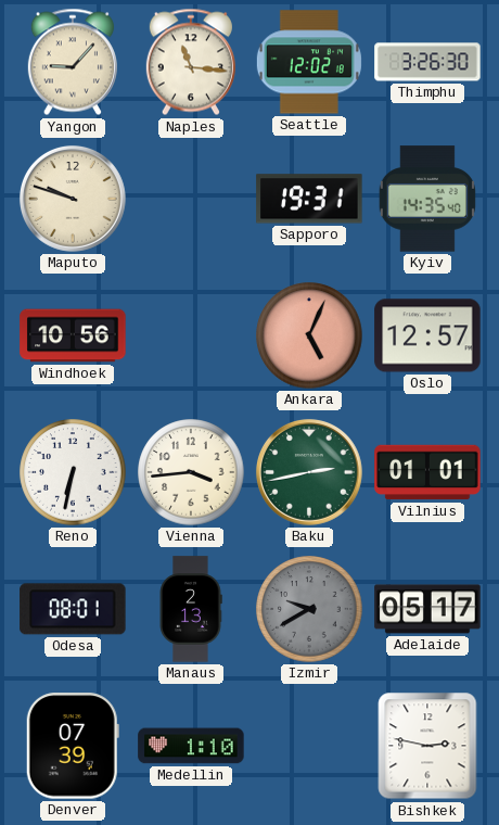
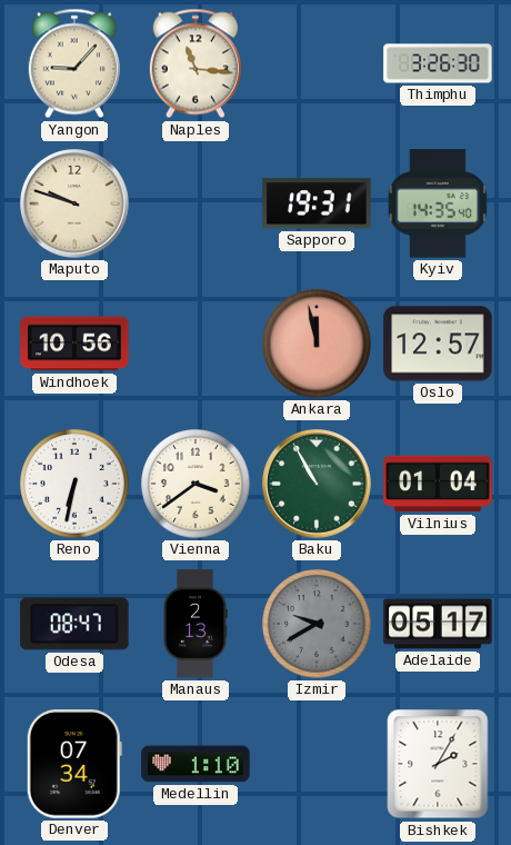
Seattle: 12:02 -> none (309, 62)
Ankara: 5:04 -> 11:58 (317, 344)
Vienna: 3:44 -> 3:39 (196, 484)
Baku: 2:43 -> 10:55 (317, 484)
Vilnius: 01:01 -> 01:04 (438, 484)
Odesa: 08:01 -> 08:47 (74, 624)
Denver: 07:39 -> 07:34 (74, 764)
Bishkek: 2:47 -> 2:05 (438, 764)
